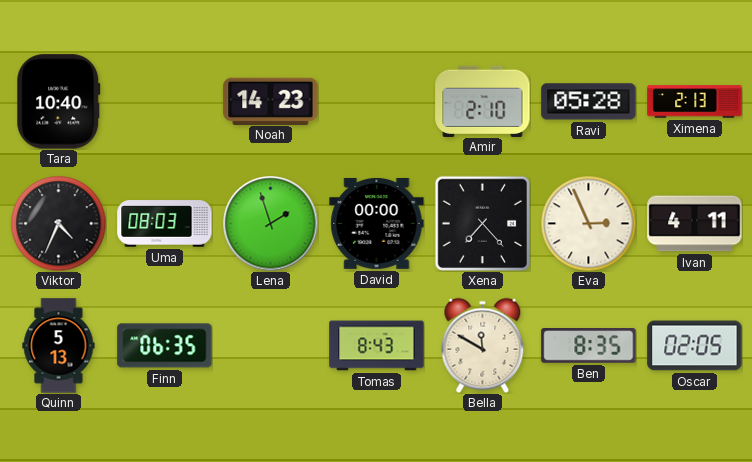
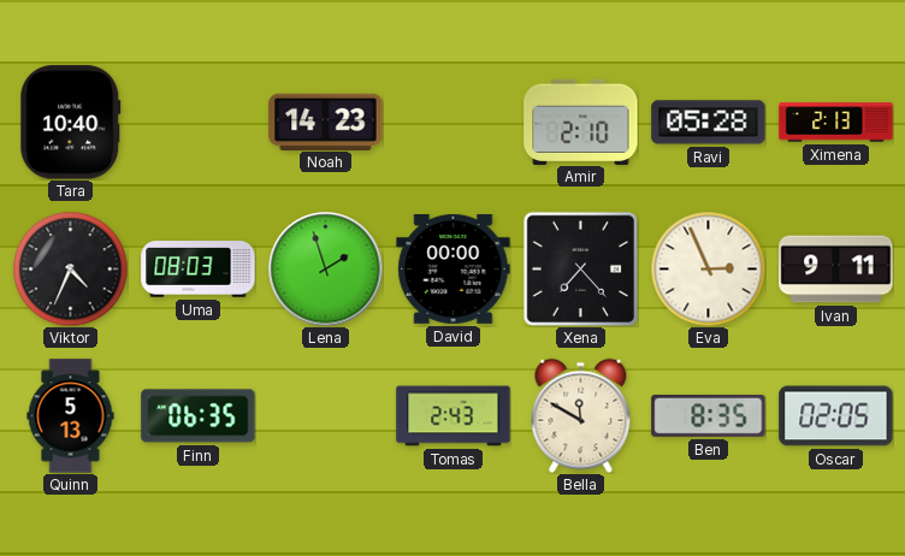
Ivan: 4:11 -> 9:11 (836, 270)
Tomas: 8:43 -> 2:43 (454, 416)
